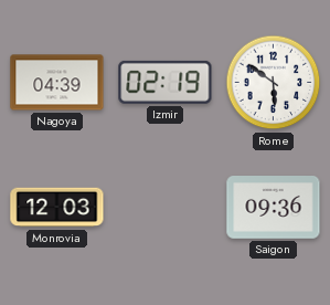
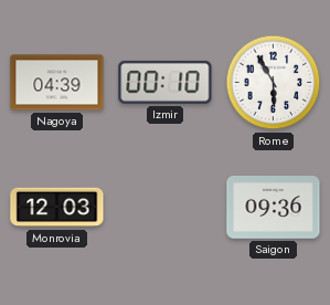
Izmir: 02:19 -> 00:10 (166, 82)
Rome: 5:51 -> 5:55 (274, 83)
